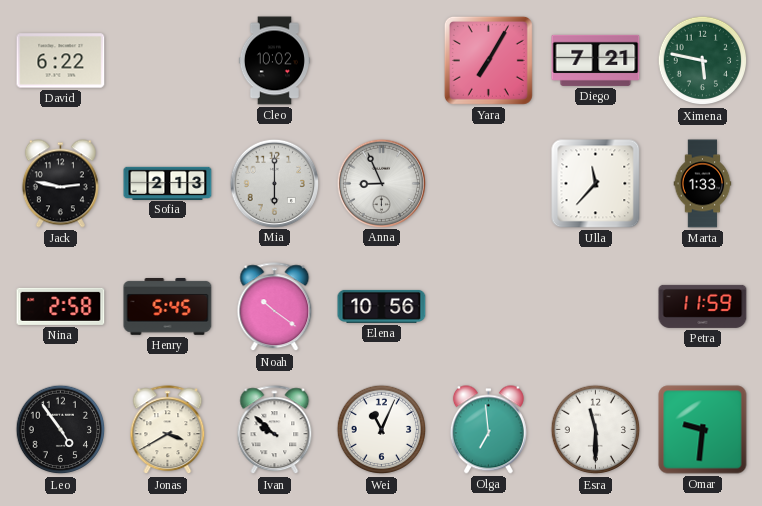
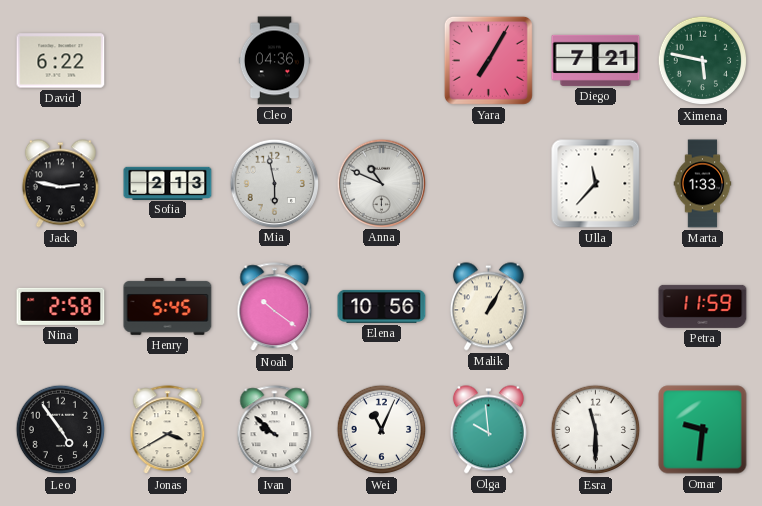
Cleo: 10:02 -> 04:36 (274, 61)
Mia: 6:00 -> 5:58 (274, 183)
Anna: 8:56 -> 10:49 (381, 183)
Malik: none -> 1:05 (488, 307)
Olga: 6:59 -> 9:59 (488, 430)
